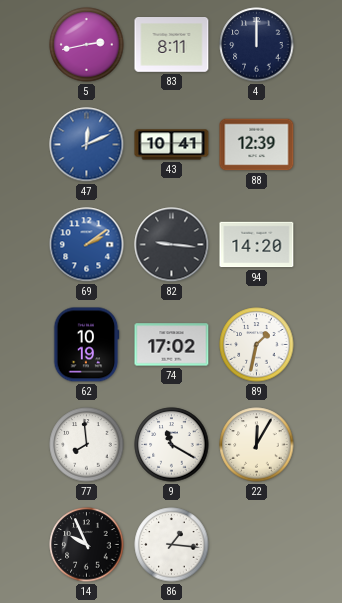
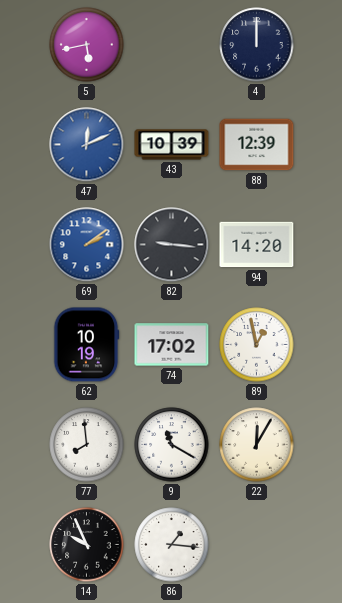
5: 2:43 -> 5:43 (87, 45)
83: 8:11 -> none (172, 45)
43: 10:41 -> 10:39 (172, 145)
89: 1:32 -> 12:58 (257, 345)
